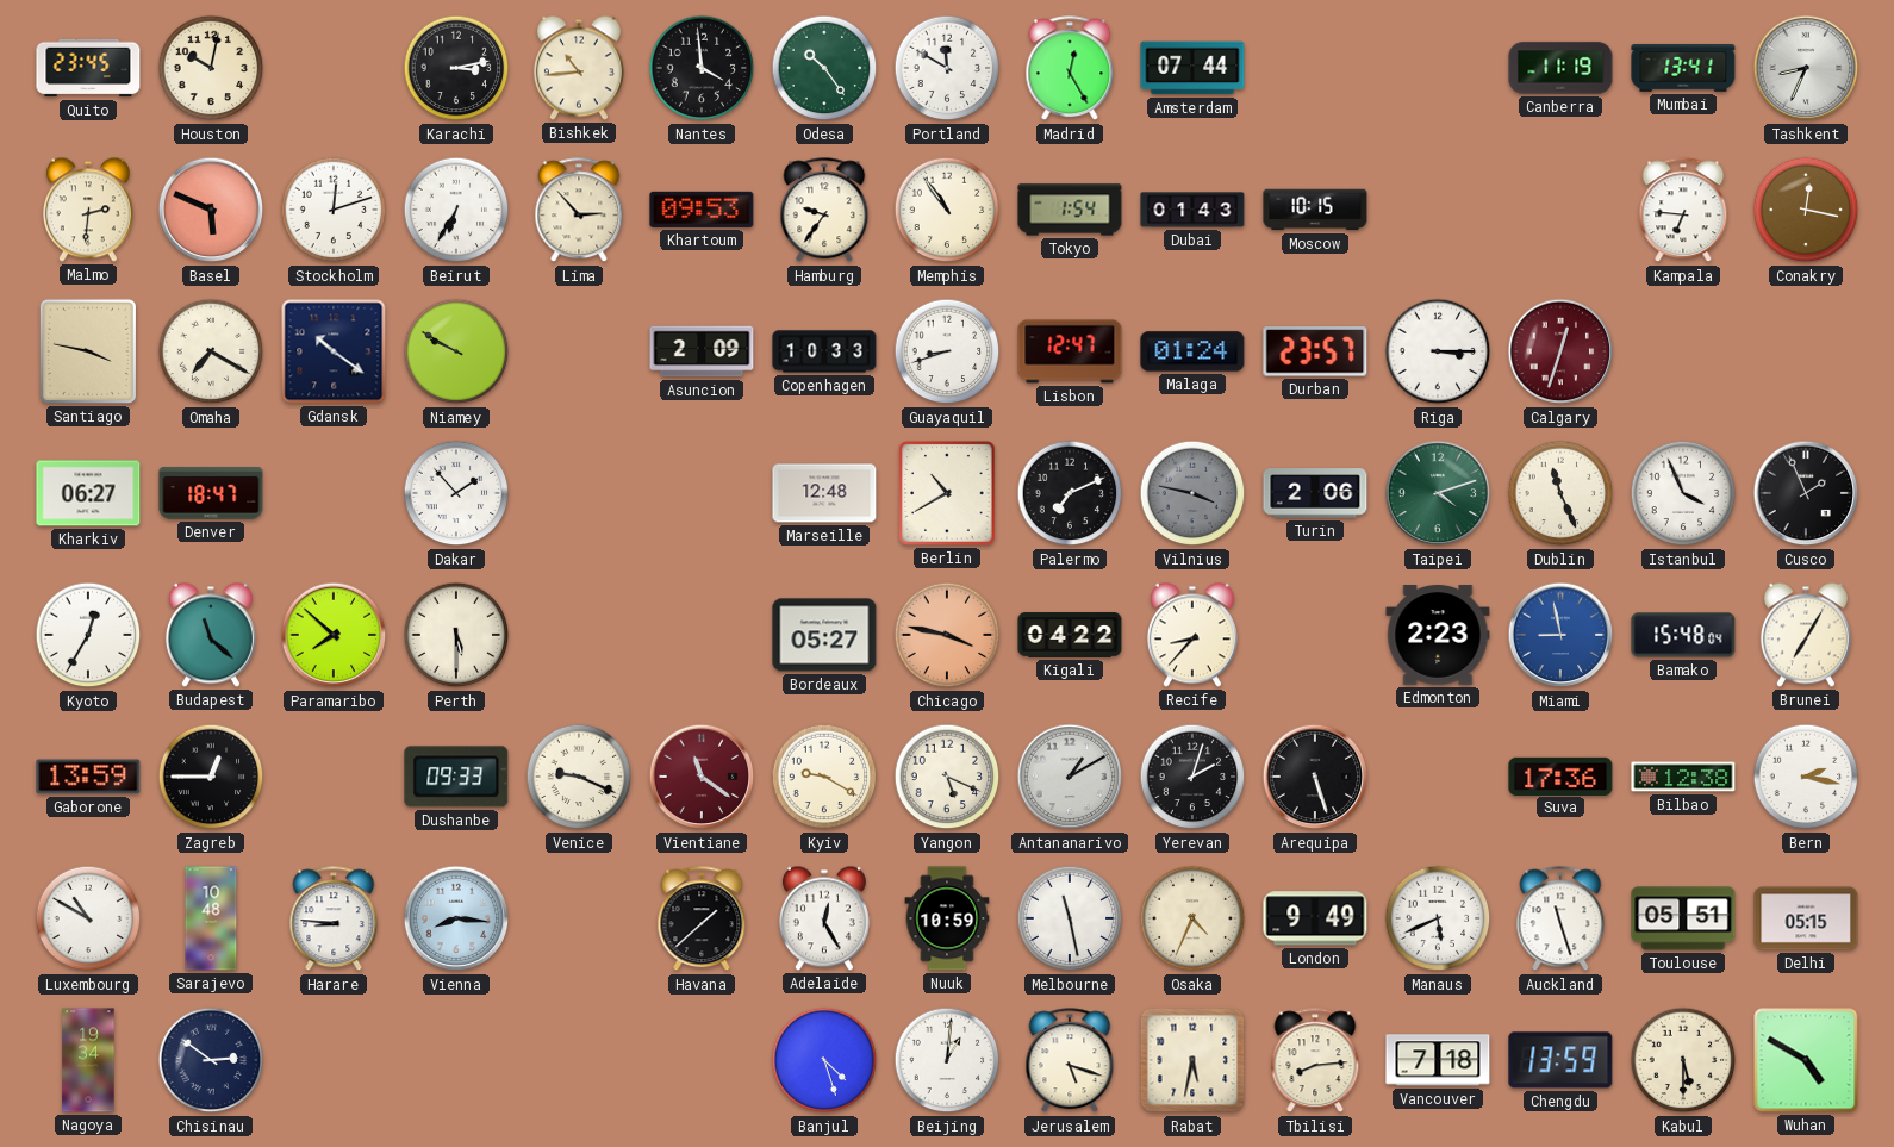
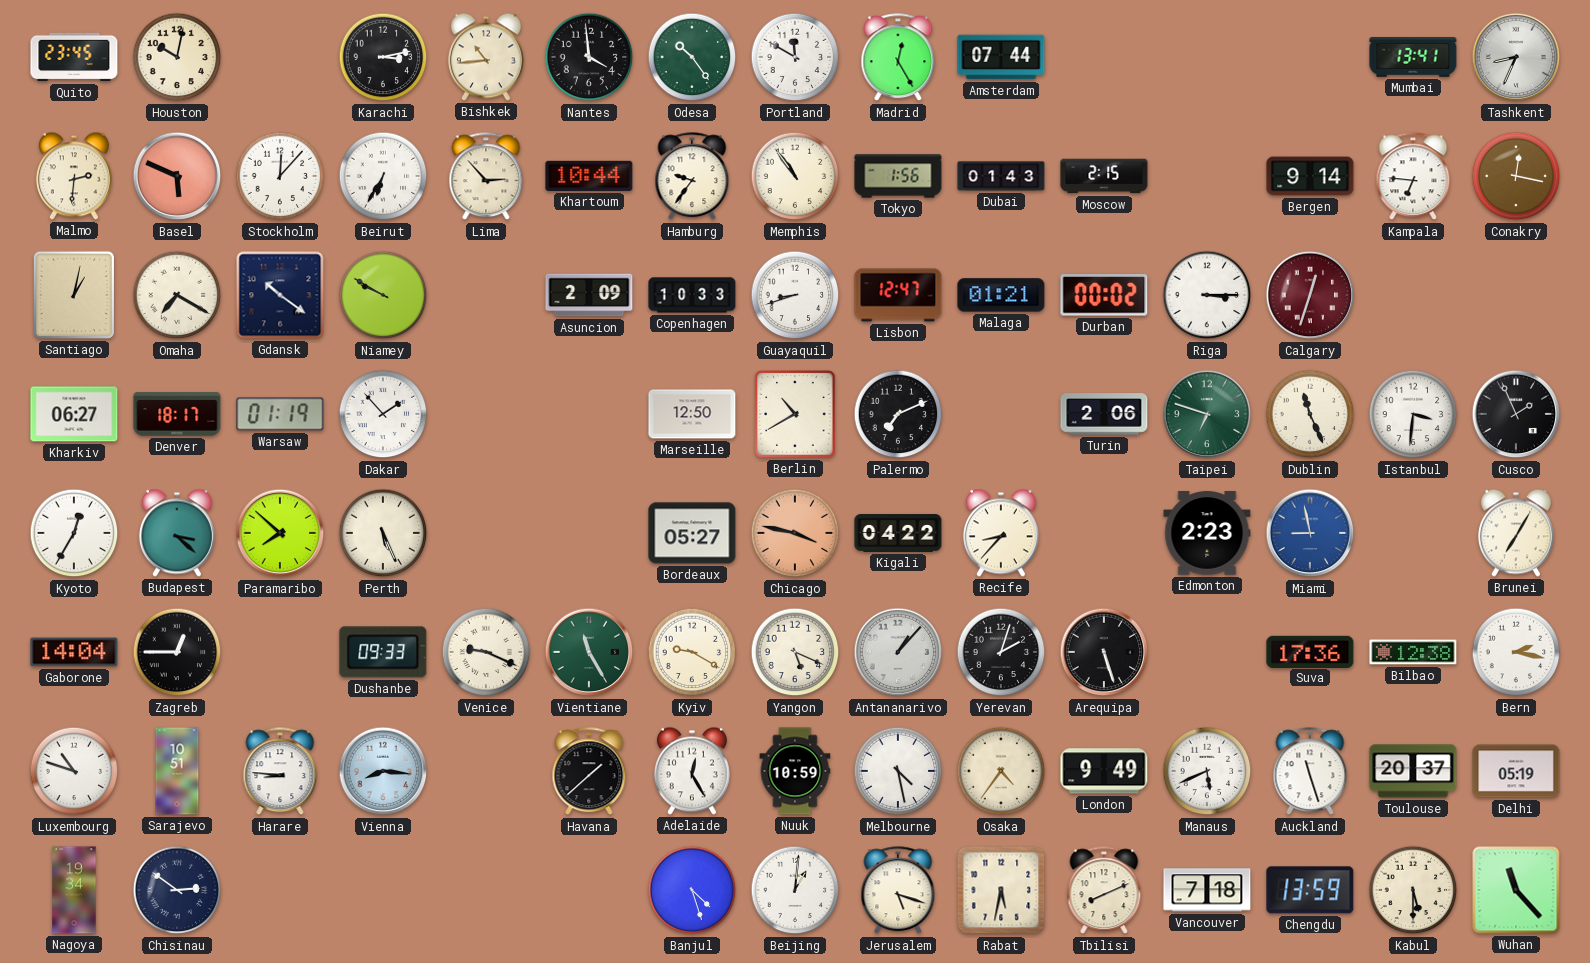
Canberra: 11:19 -> none (1560, 68)
Stockholm: 12:12 -> 12:07 (280, 176)
Khartoum: 09:53 -> 10:44 (589, 176)
Tokyo: 1:54 -> 1:56 (898, 176)
Moscow: 10:15 -> 2:15 (1104, 176)
Bergen: none -> 9:14 (1310, 176)
Santiago: 3:47 -> 1:02 (74, 295)
Malaga: 01:24 -> 01:21 (1001, 295)
Durban: 23:57 -> 00:02 (1104, 295)
Denver: 18:47 -> 18:17 (177, 414)
Warsaw: none -> 01:19 (280, 414)
Marseille: 12:48 -> 12:50 (692, 414)
Vilnius: 3:47 -> none (1192, 493)
Taipei: 4:12 -> 6:48 (1207, 414)
Istanbul: 3:56 -> 3:31 (1413, 414)
Budapest: 11:22 -> 3:22 (177, 533)
Perth: 5:30 -> 5:26 (383, 533)
Bamako: 15:48 -> none (1683, 635)
Gaborone: 13:59 -> 14:04 (74, 652)
Vientiane: 11:21 -> 11:25 (589, 652)
Vientiane dial: burgundy -> green (589, 652)
Antananarivo: 1:10 -> 1:07 (898, 652)
Luxembourg: 10:50 -> 10:48 (74, 771)
Sarajevo: 10:48 -> 10:51 (177, 771)
Melbourne: 11:28 -> 4:28 (898, 771)
Osaka: 4:34 -> 4:36 (1001, 771)
Toulouse: 05:51 -> 20:37 (1413, 771)
Delhi: 05:15 -> 05:19 (1516, 771)
Tbilisi: 8:14 -> 8:11 (1104, 891)
Wuhan: 4:50 -> 11:23 (1516, 890)
